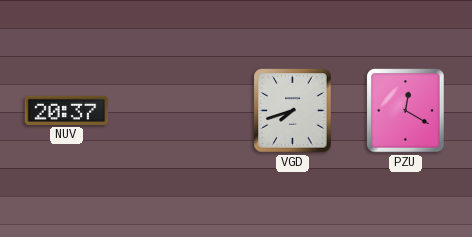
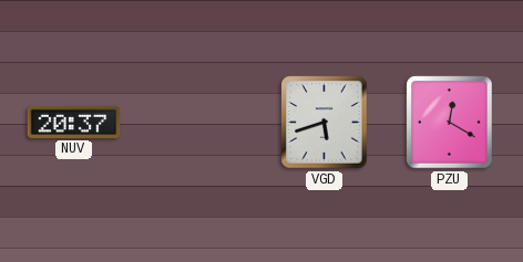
VGD: 7:42 -> 5:42 (325, 123)
